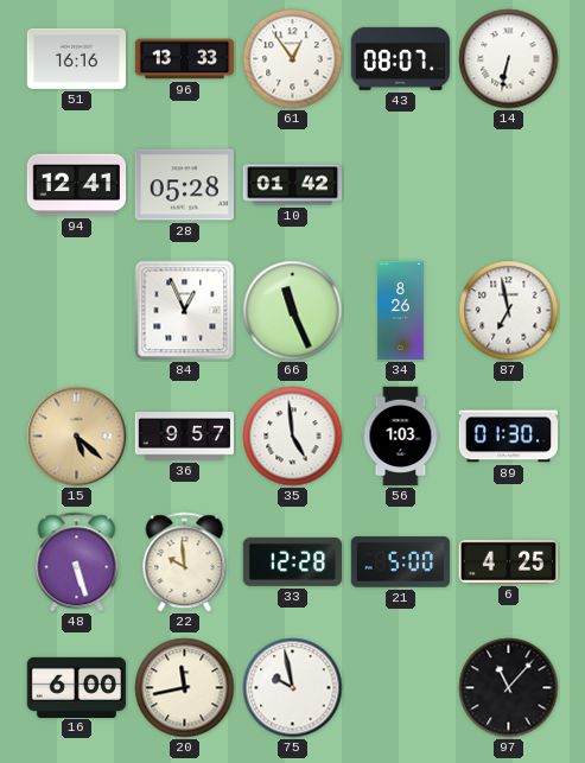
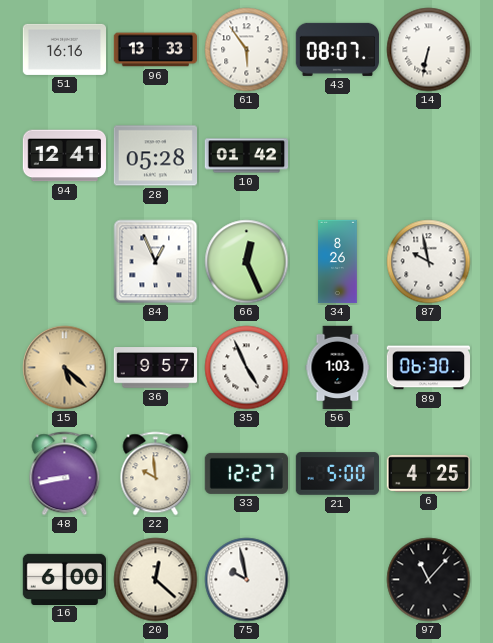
61: 12:54 -> 5:54 (247, 50)
66: 11:26 -> 12:26 (247, 262)
87: 6:58 -> 9:58 (429, 262)
35: 4:59 -> 4:56 (247, 368)
89: 01:30 -> 06:30 (428, 368)
48: 5:27 -> 8:43 (65, 474)
33: 12:28 -> 12:27 (246, 473)
20: 11:43 -> 12:22 (156, 580)
